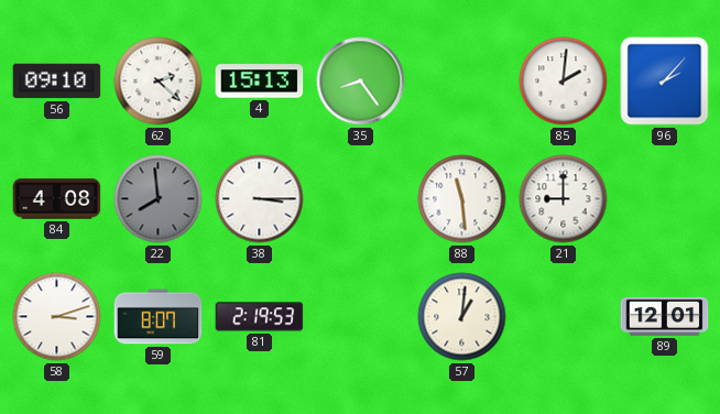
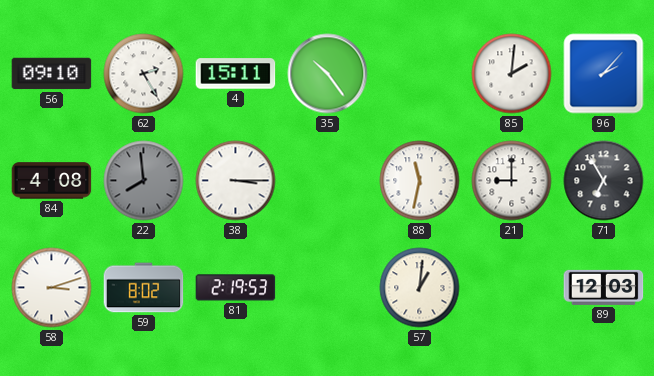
62: 2:22 -> 2:25 (144, 74)
4: 15:13 -> 15:11 (236, 74)
35: 8:24 -> 10:24 (328, 74)
88: 11:29 -> 11:32 (420, 181)
71: none -> 6:55 (604, 181)
59: 8:07 -> 8:02 (144, 288)
89: 12:01 -> 12:03 (604, 287)
